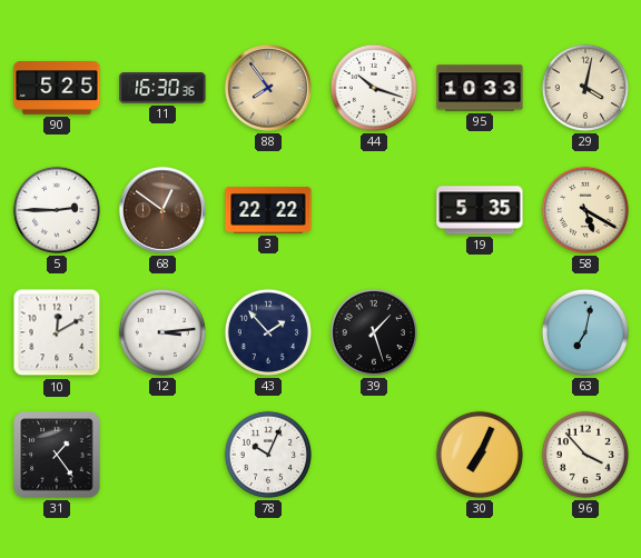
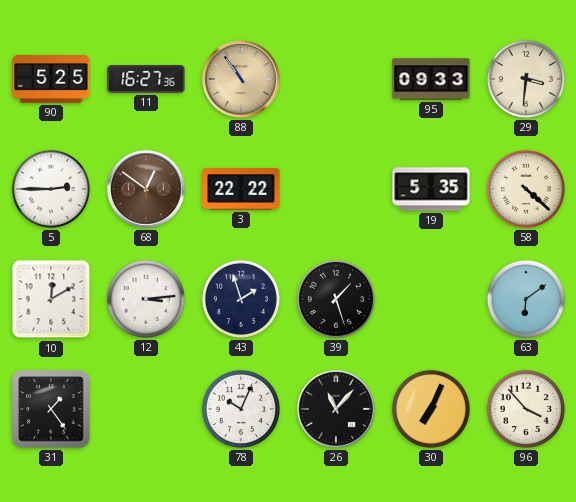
11: 16:30 -> 16:27 (146, 79)
88: 7:54 -> 10:54 (241, 79)
44: 10:18 -> none (374, 88)
95: 10:33 -> 09:33 (431, 79)
29: 4:02 -> 3:31 (526, 79)
58: 5:20 -> 4:22 (526, 189)
43: 1:53 -> 1:57 (241, 299)
63: 7:02 -> 6:09 (526, 299)
26: none -> 11:07 (336, 409)
